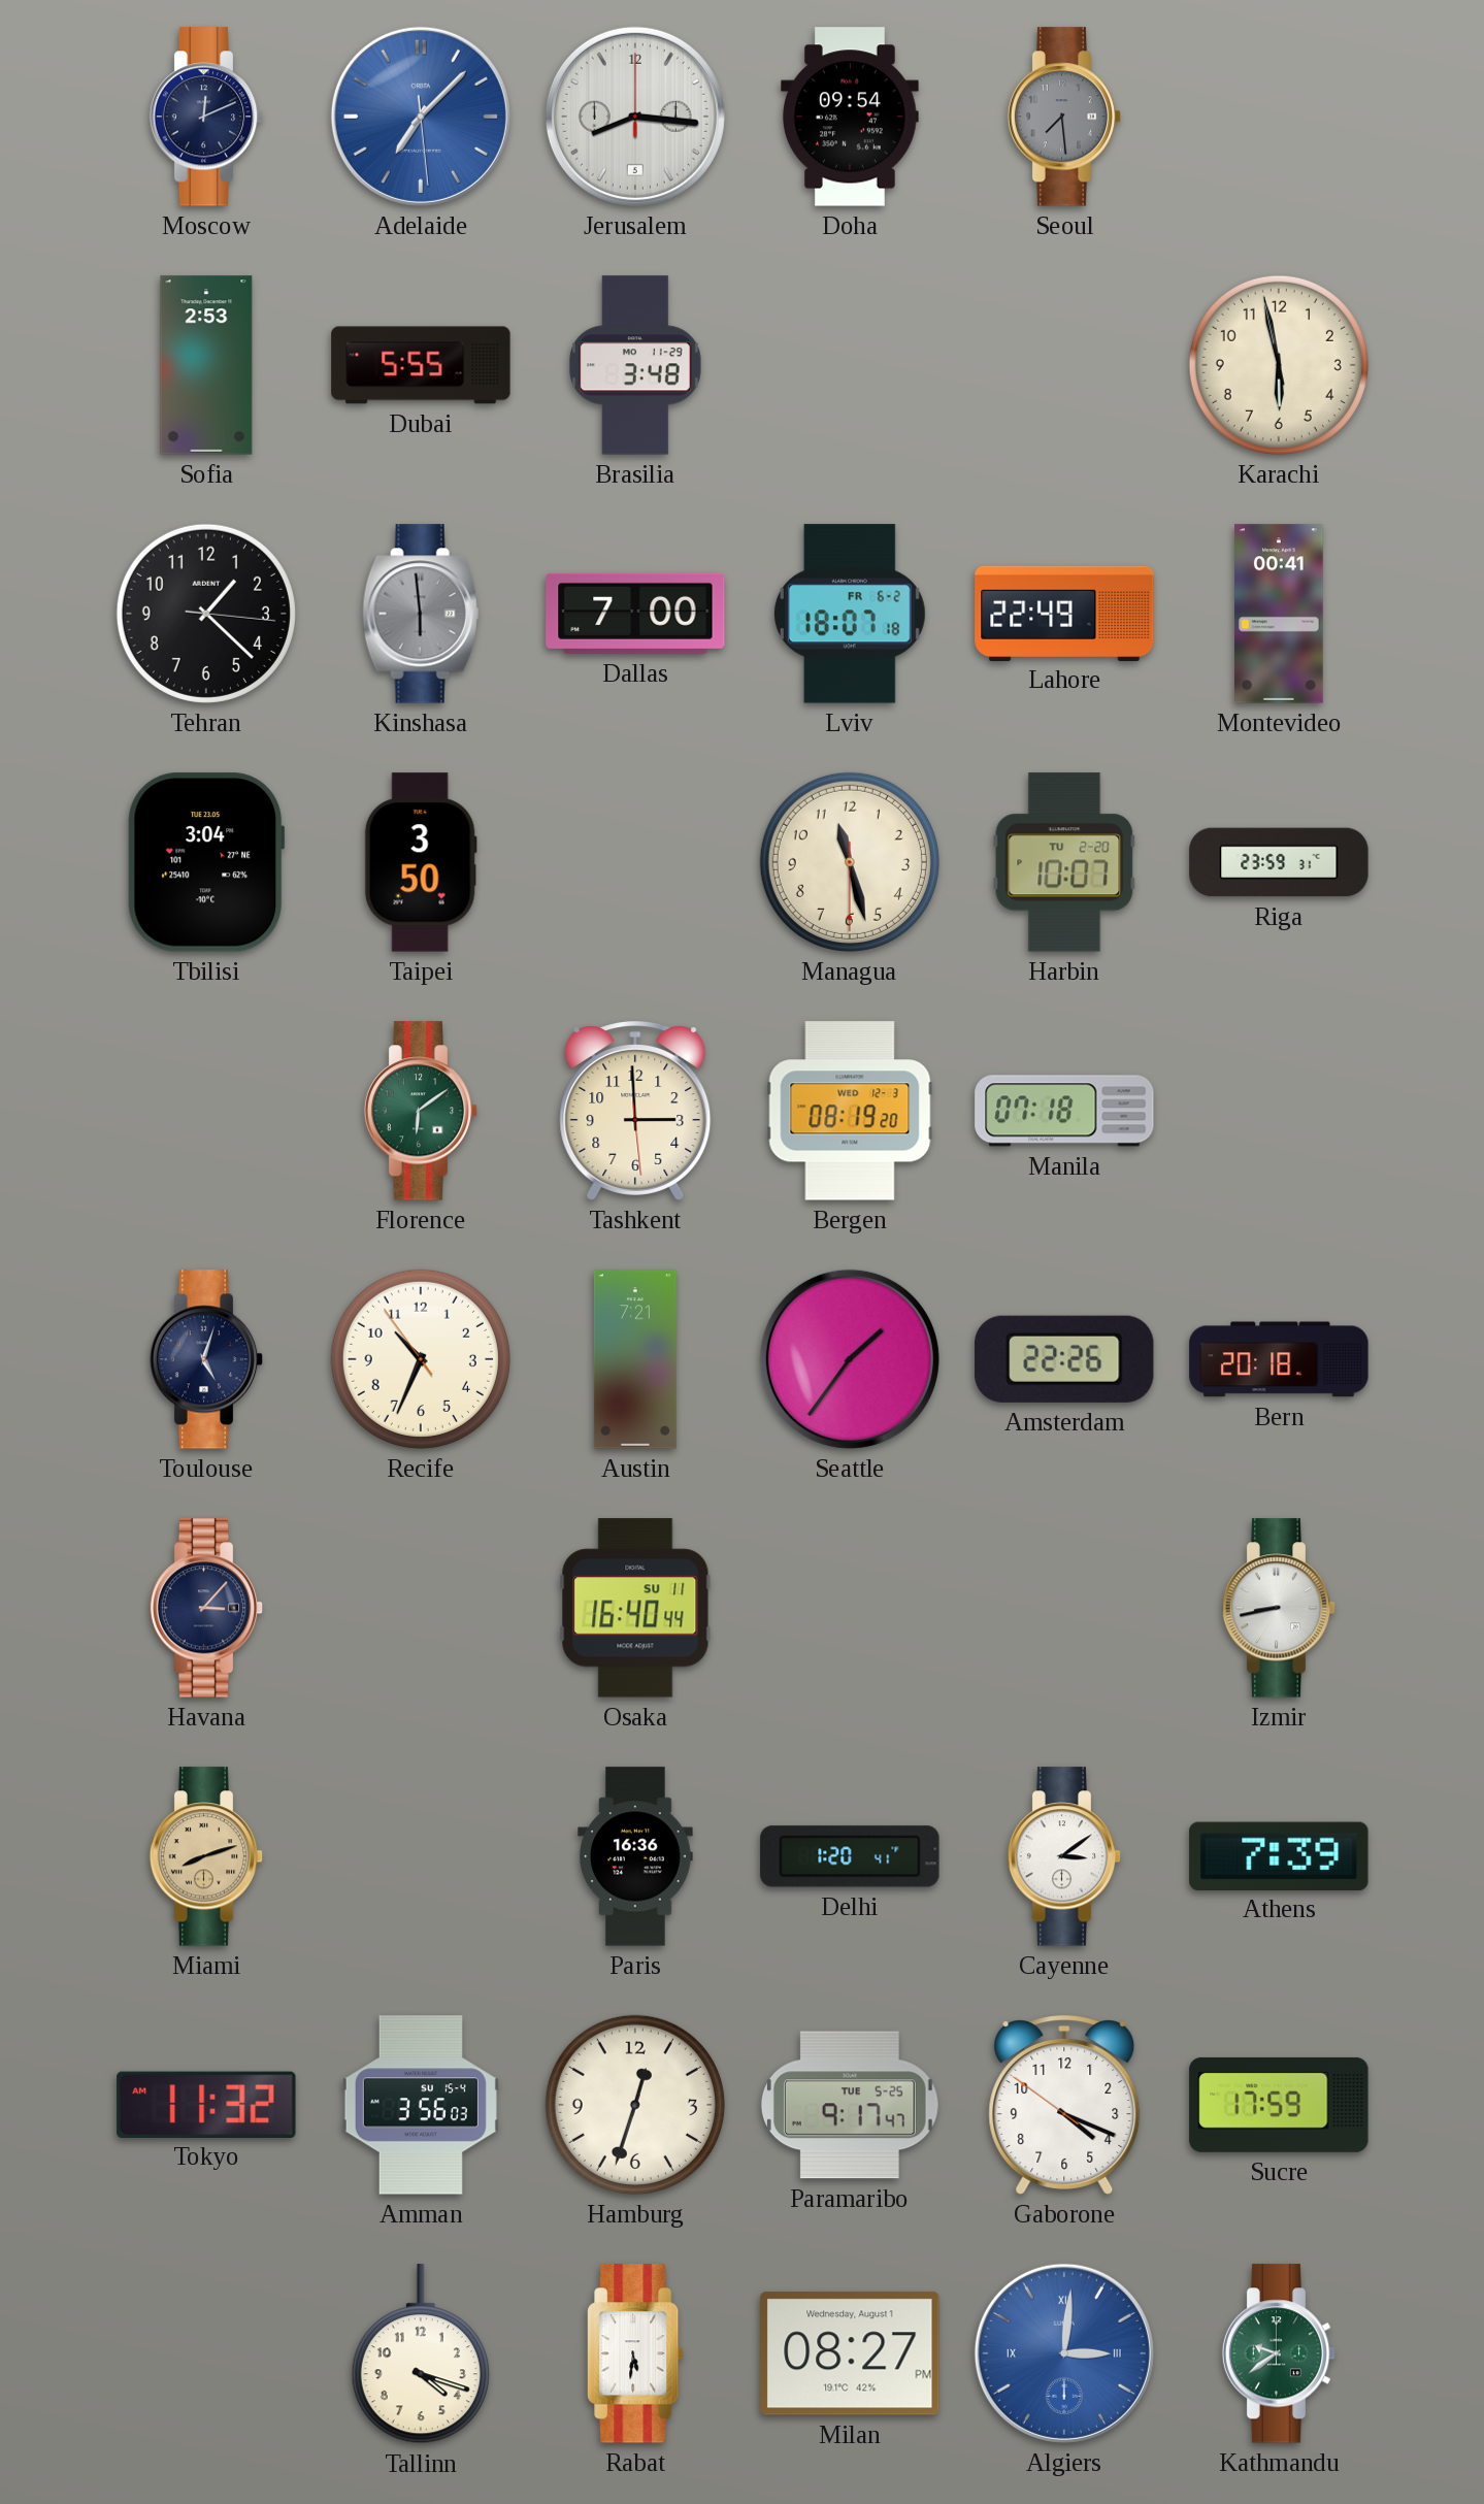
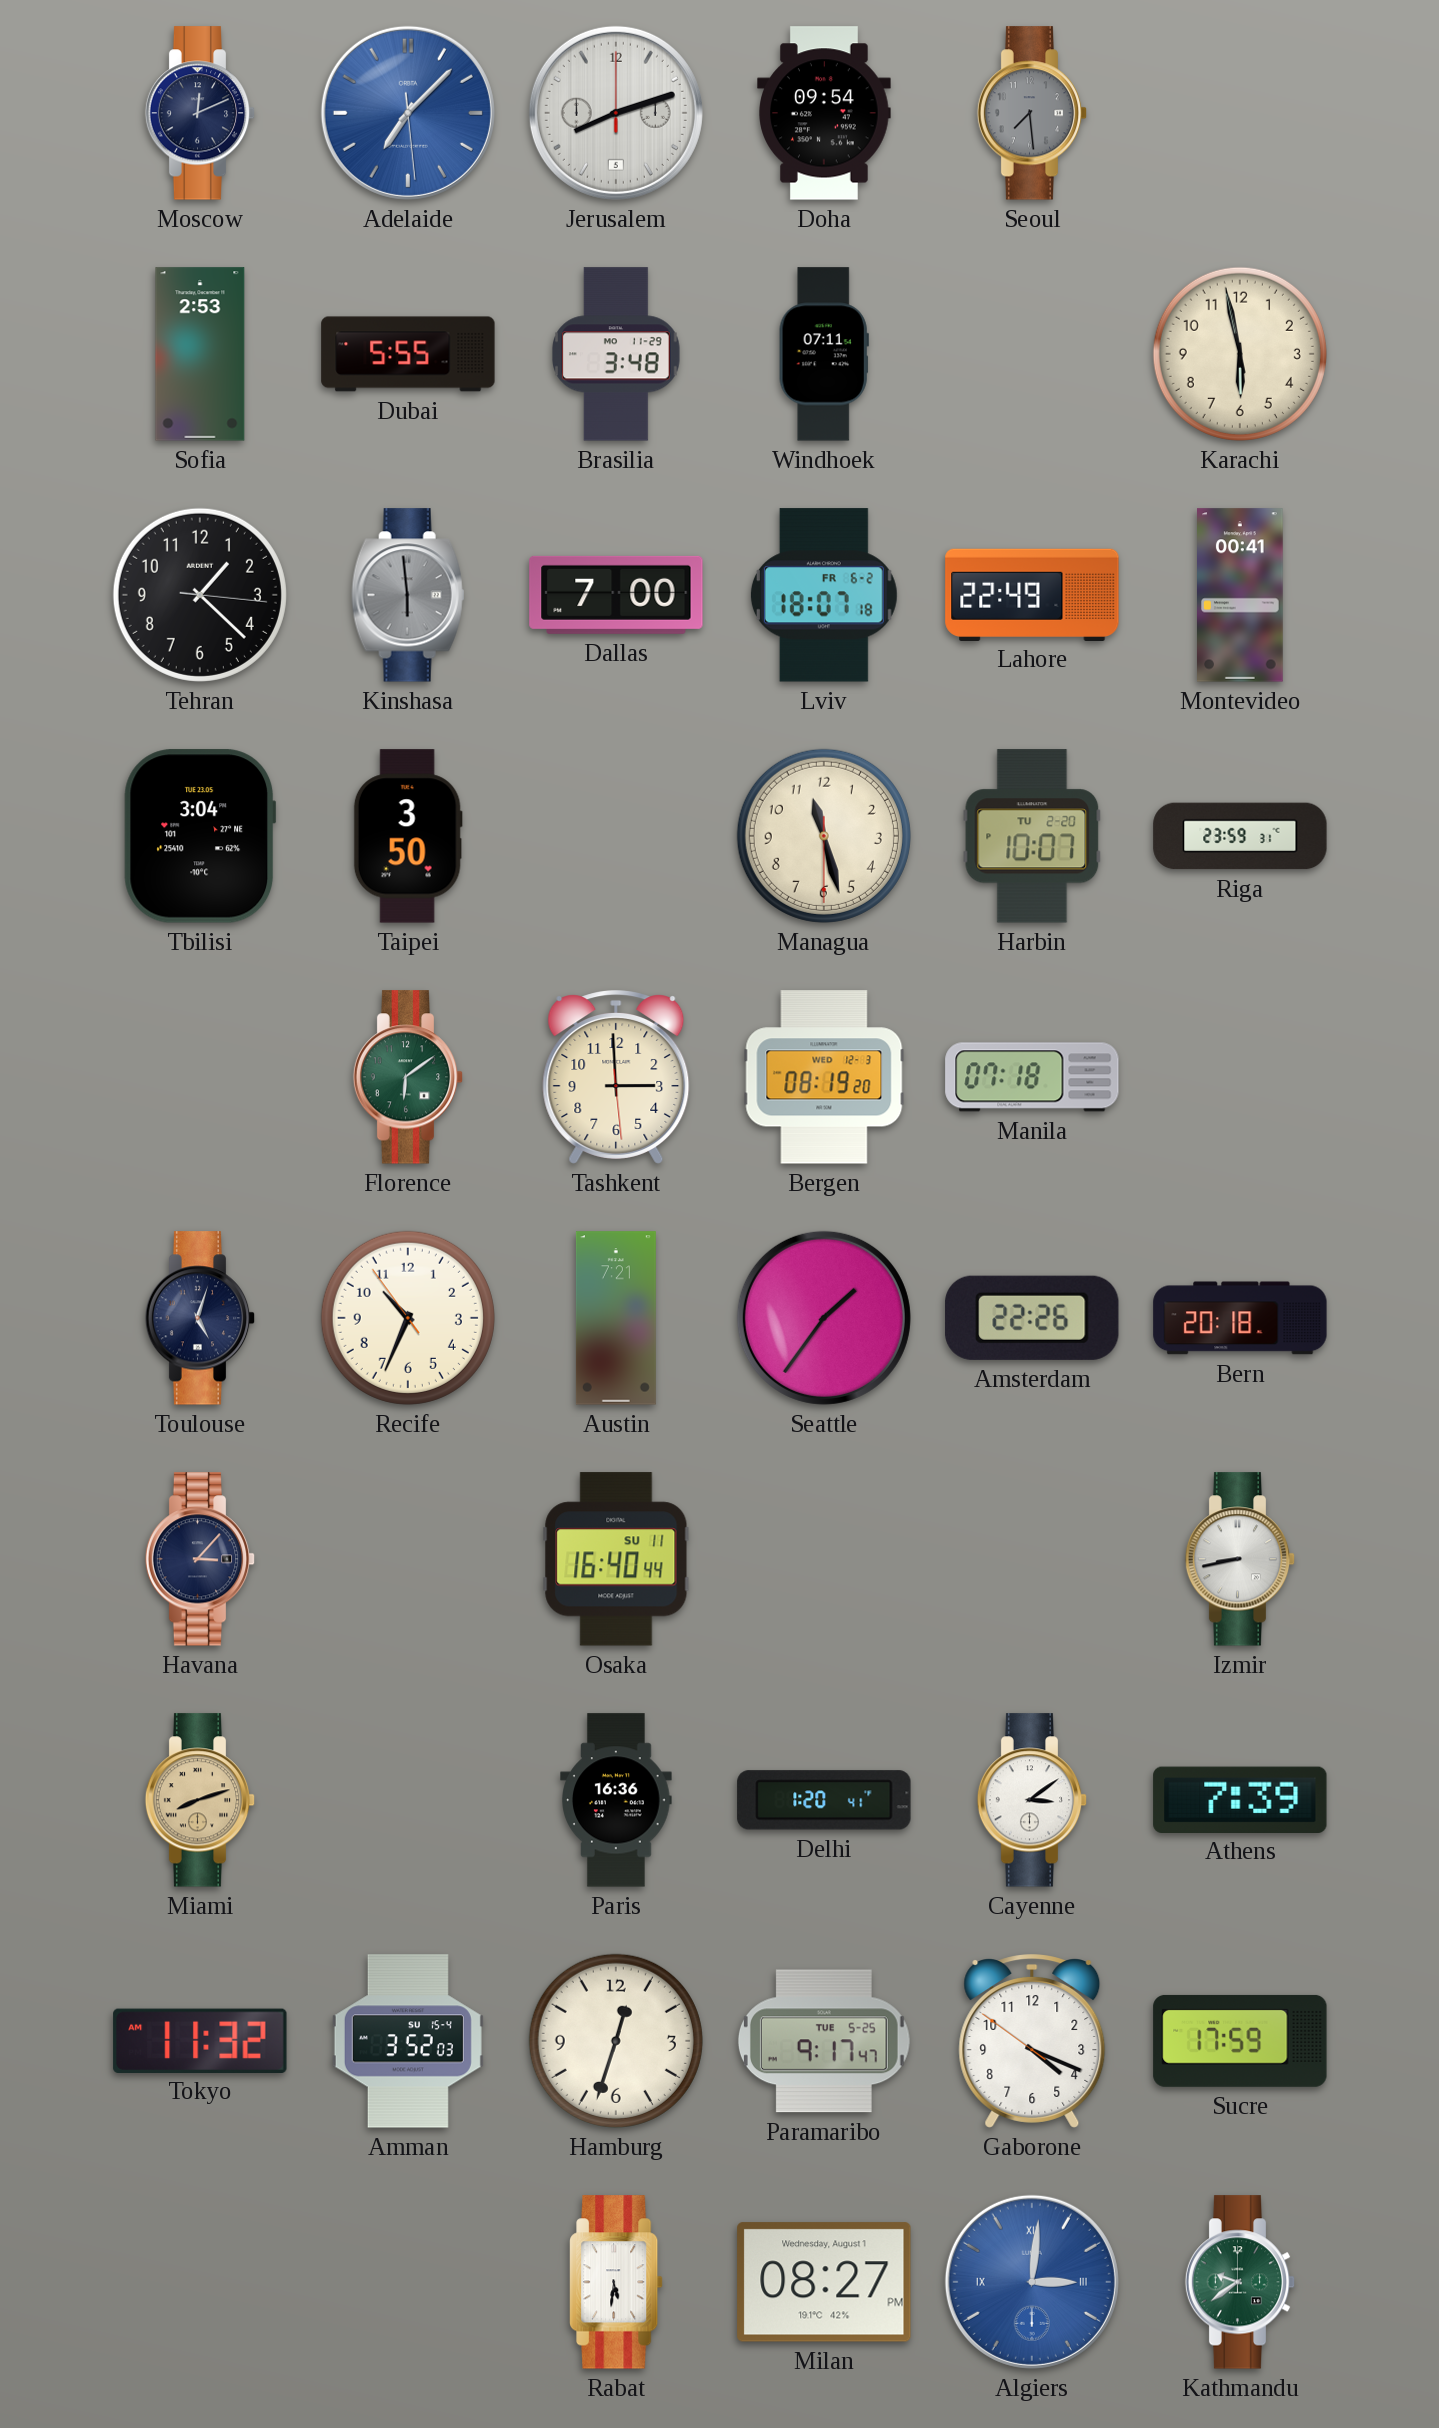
Jerusalem: 8:16 -> 8:12 (616, 113)
Windhoek: none -> 07:11 (824, 354)
Amman: 3:56 -> 3:52 (408, 2041)
Tallinn: 4:18 -> none (421, 2354)
